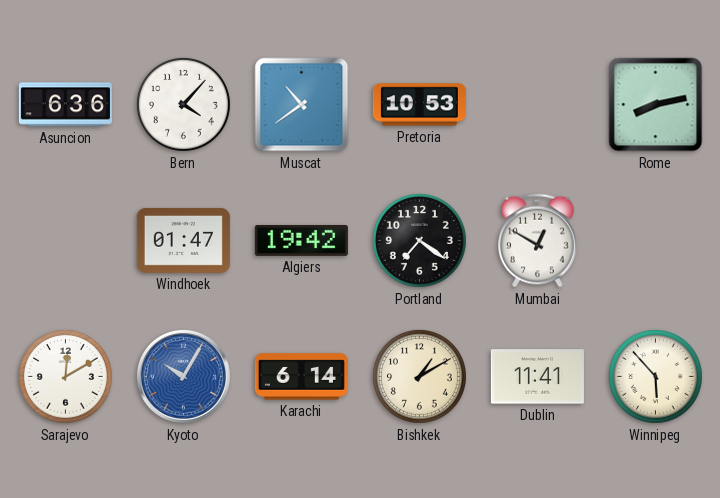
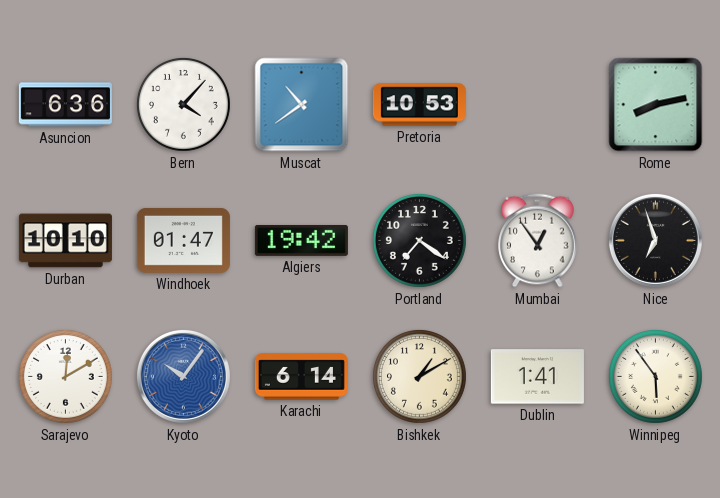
Durban: none -> 10:10 (65, 241)
Mumbai: 12:50 -> 12:54 (538, 241)
Nice: none -> 6:57 (655, 240)
Kyoto: 10:05 -> 10:06 (183, 376)
Dublin: 11:41 -> 1:41 (537, 377)
Winnipeg: 5:53 -> 5:54 (655, 376)
